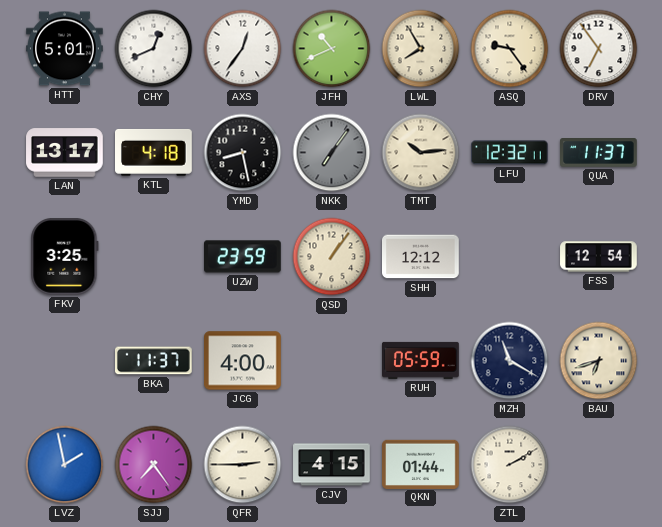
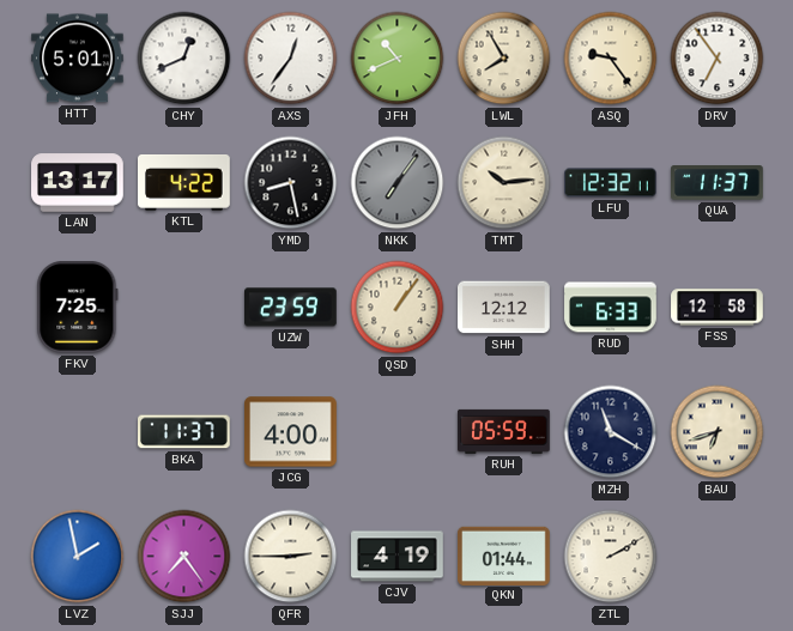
KTL: 4:18 -> 4:22 (184, 183)
FKV: 3:25 -> 7:25 (78, 308)
RUD: none -> 6:33 (611, 308)
FSS: 12:54 -> 12:58 (718, 308)
CJV: 4:15 -> 4:19 (398, 557)
